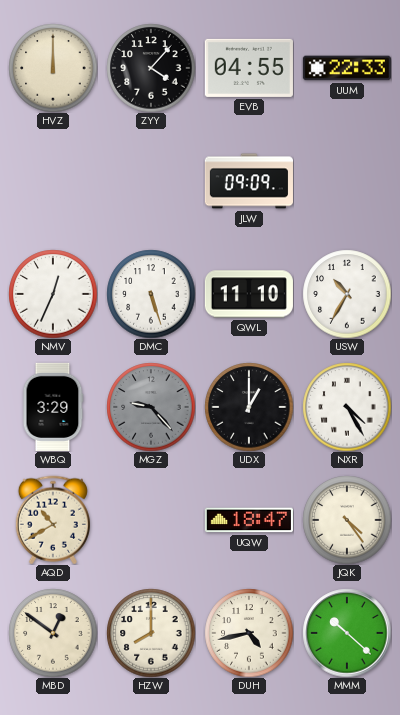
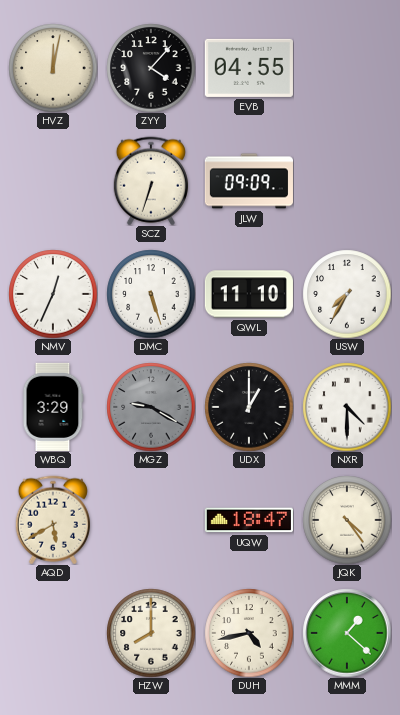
HVZ: 12:00 -> 12:02 (53, 68)
UUM: 22:33 -> none (347, 68)
SCZ: none -> 6:33 (151, 181)
USW: 10:35 -> 7:35 (347, 294)
MGZ: 9:23 -> 9:20 (151, 407)
NXR: 4:25 -> 4:30 (347, 407)
AQD: 10:40 -> 5:40 (53, 520)
MBD: 12:51 -> none (53, 633)
MMM: 10:22 -> 1:22 (347, 633)
